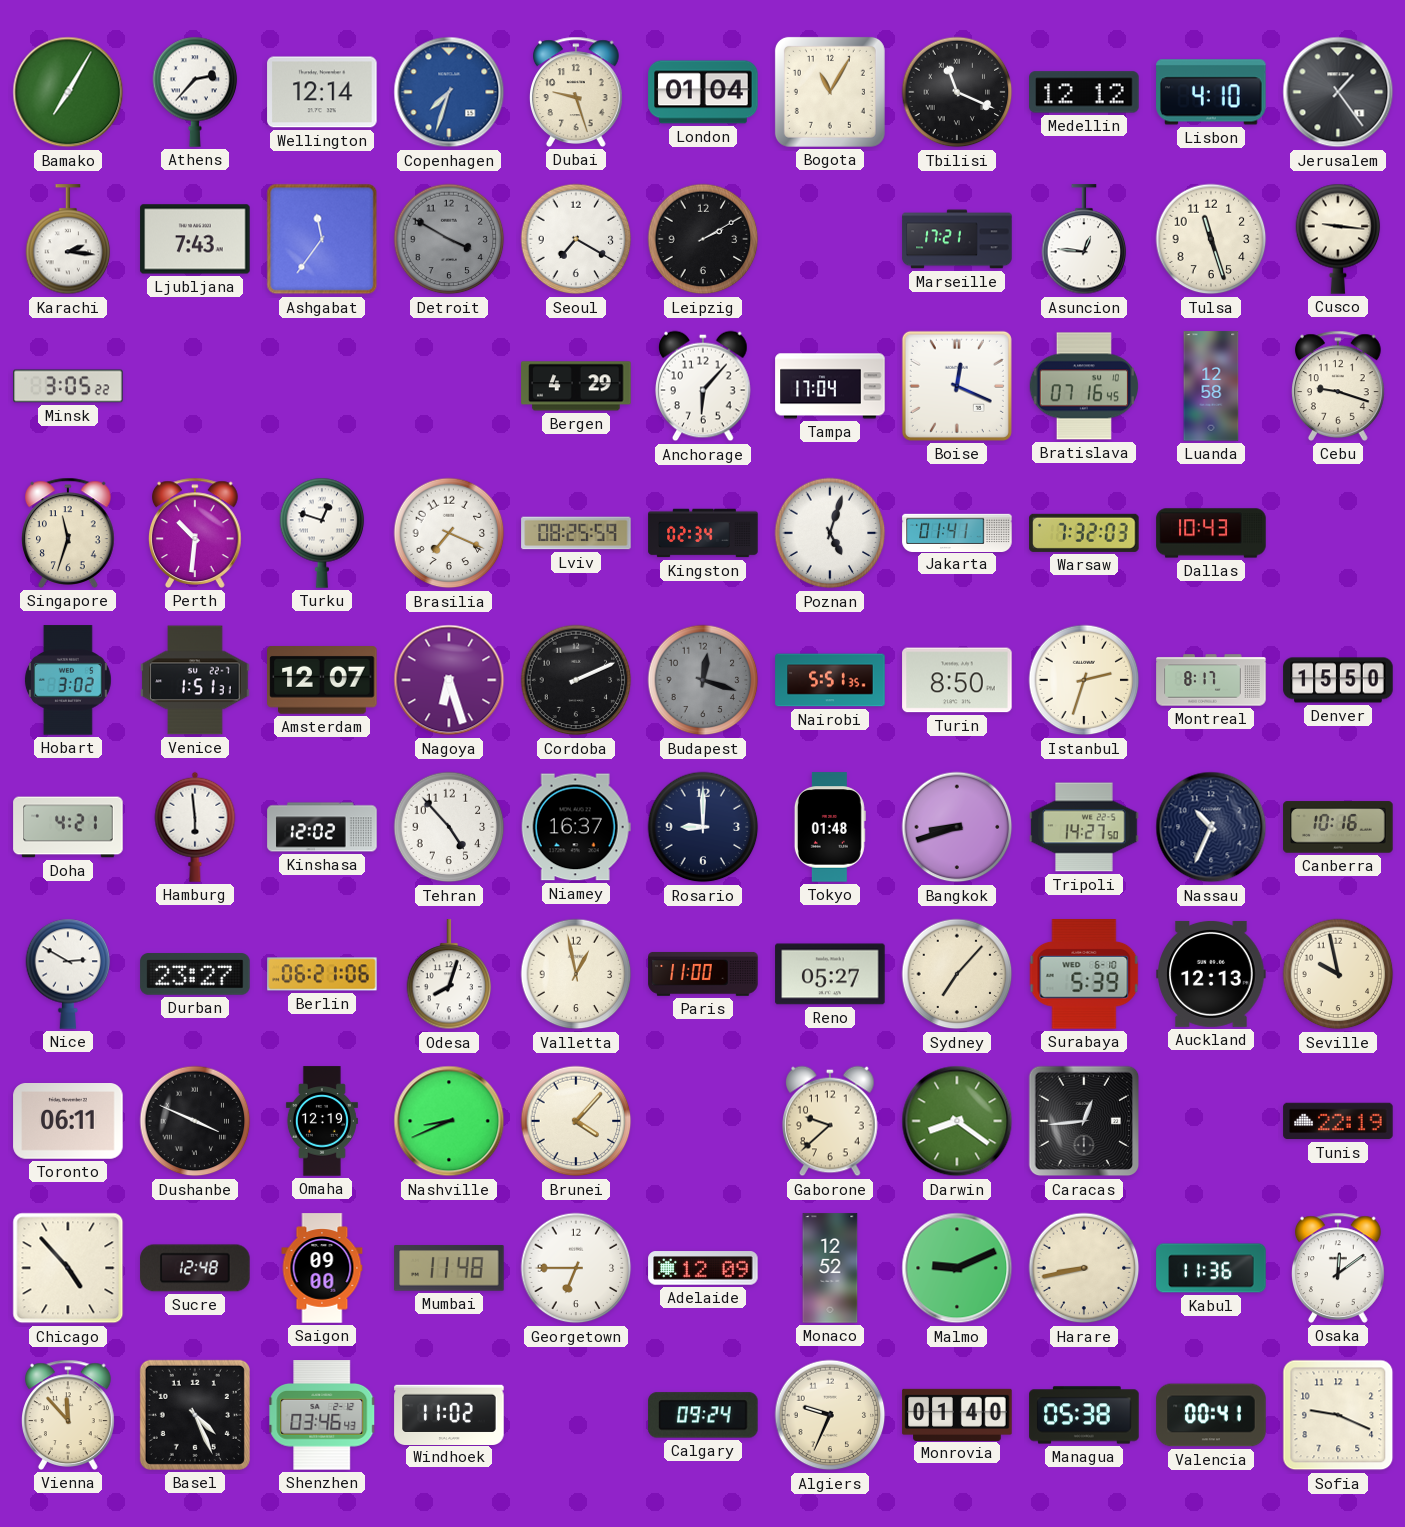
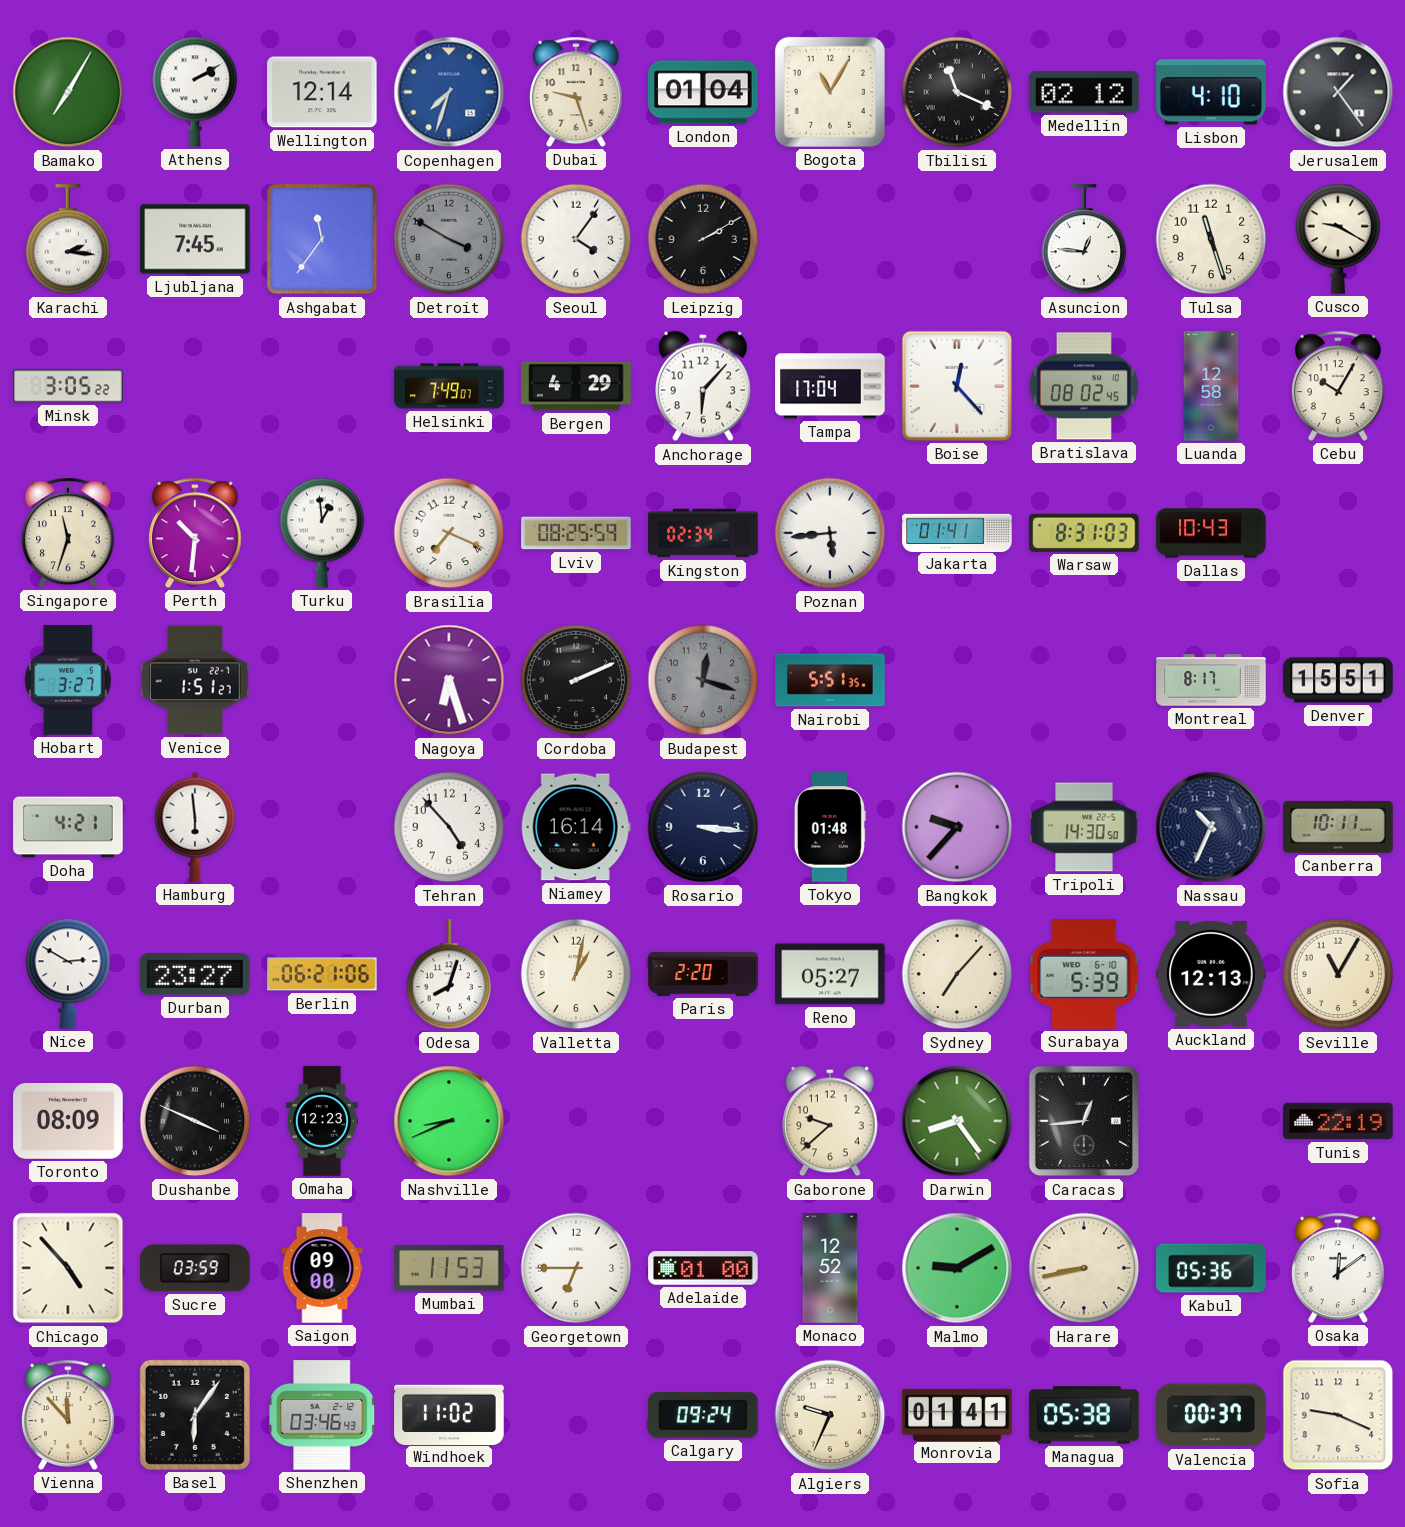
Athens: 2:37 -> 2:10 (195, 92)
Medellin: 12:12 -> 02:12 (1084, 92)
Ljubljana: 7:43 -> 7:45 (195, 239)
Seoul: 7:20 -> 4:06 (576, 239)
Marseille: 17:21 -> none (957, 239)
Cusco: 9:16 -> 9:20 (1338, 239)
Helsinki: none -> 7:49 (449, 386)
Boise: 12:19 -> 12:23 (957, 386)
Bratislava: 07:16 -> 08:02 (1083, 386)
Cebu: 9:18 -> 10:05 (1339, 386)
Turku: 12:48 -> 12:59 (322, 533)
Poznan: 5:03 -> 5:44 (830, 533)
Warsaw: 7:32 -> 8:31 (1084, 533)
Hobart: 3:02 -> 3:27 (68, 680)
Venice: 1:51:31 -> 1:51:27 (195, 680)
Amsterdam: 12:07 -> none (322, 681)
Turin: 8:50 -> none (957, 680)
Istanbul: 2:33 -> none (1084, 680)
Denver: 15:50 -> 15:51 (1338, 680)
Kinshasa: 12:02 -> none (322, 827)
Niamey: 16:37 -> 16:14 (576, 827)
Rosario: 9:00 -> 3:16 (703, 827)
Bangkok: 8:42 -> 9:37 (957, 827)
Tripoli: 14:27 -> 14:30 (1084, 827)
Canberra: 10:16 -> 10:11 (1338, 827)
Valletta: 12:58 -> 1:02 (576, 974)
Paris: 11:00 -> 2:20 (703, 974)
Seville: 9:58 -> 11:05 (1338, 974)
Toronto: 06:11 -> 08:09 (68, 1122)
Omaha: 12:19 -> 12:23 (322, 1121)
Brunei: 4:07 -> none (576, 1121)
Darwin: 8:21 -> 8:24 (957, 1121)
Sucre: 12:48 -> 03:59 (195, 1268)
Mumbai: 11:48 -> 11:53 (449, 1268)
Adelaide: 12:09 -> 01:00 (703, 1268)
Malmo: 9:11 -> 9:10 (957, 1268)
Kabul: 11:36 -> 05:36 (1211, 1268)
Basel: 4:26 -> 6:06 (195, 1415)
Monrovia: 01:40 -> 01:41 (957, 1414)
Valencia: 00:41 -> 00:37 (1211, 1415)
